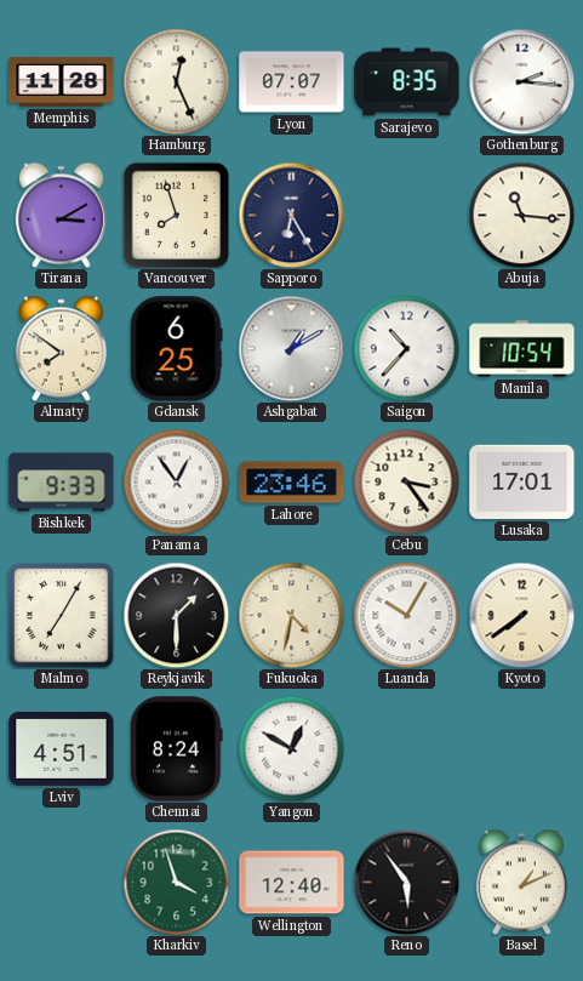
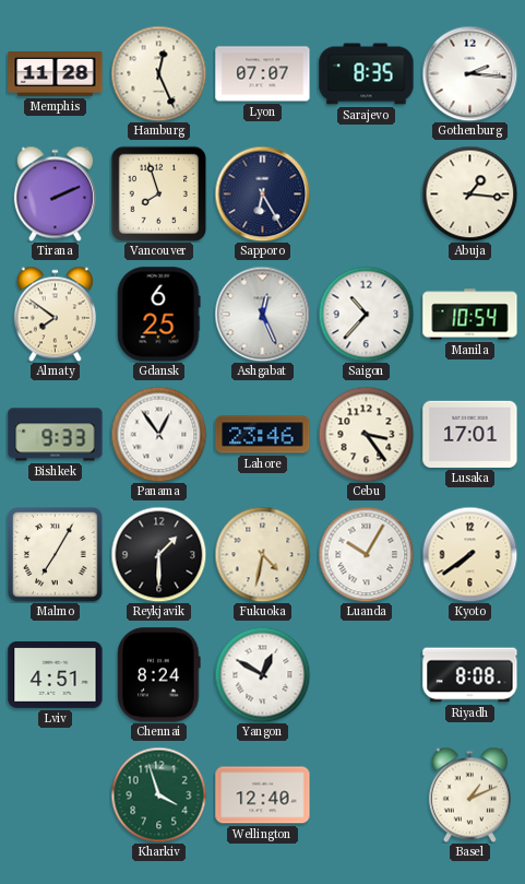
Tirana: 3:10 -> 2:11 (55, 193)
Abuja: 11:16 -> 1:16 (469, 193)
Ashgabat: 1:10 -> 12:26 (262, 314)
Riyadh: none -> 8:08 (470, 675)
Reno: 5:54 -> none (406, 882)
